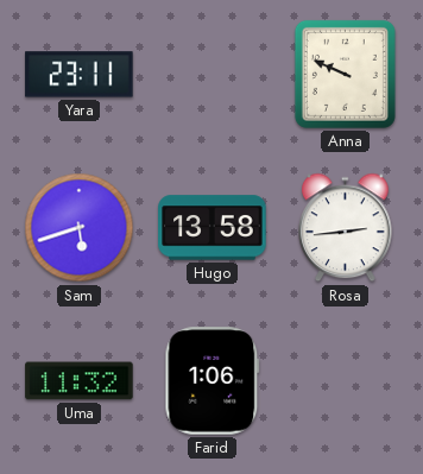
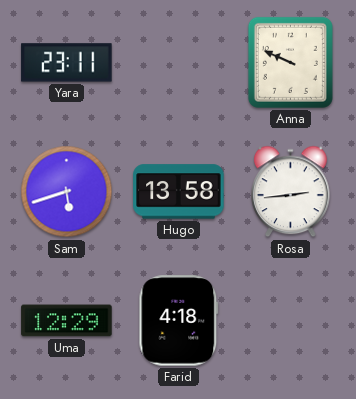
Uma: 11:32 -> 12:29 (67, 321)
Farid: 1:06 -> 4:18 (179, 321)
